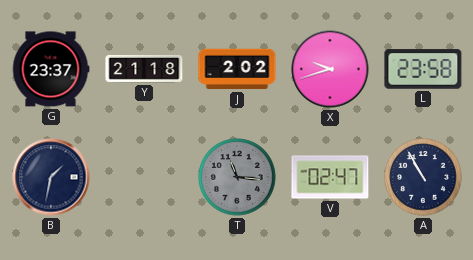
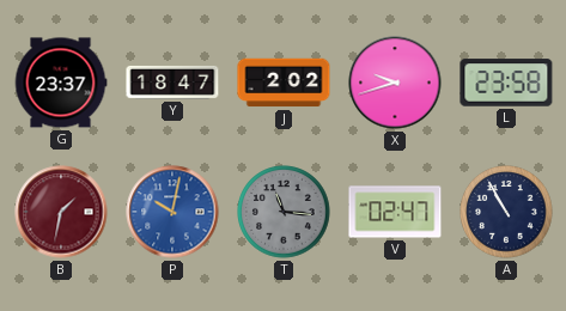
Y: 21:18 -> 18:47 (172, 83)
B dial: navy -> burgundy (61, 212)
P: none -> 10:02 (172, 212)
